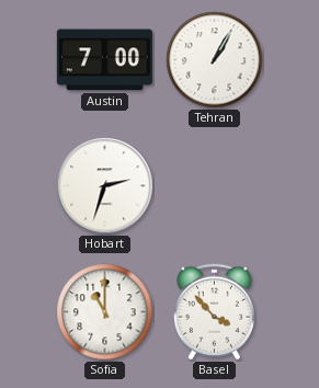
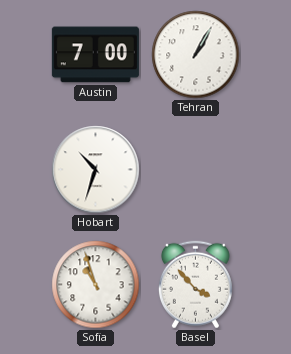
Hobart: 2:33 -> 10:33 (96, 170)
Sofia: 11:00 -> 10:57 (96, 285)
